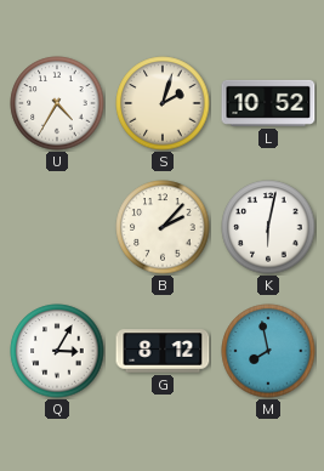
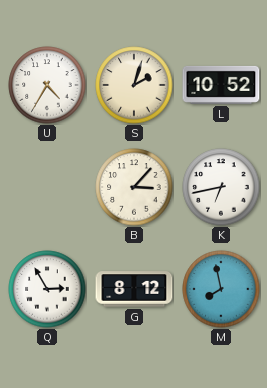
B: 2:07 -> 3:07 (134, 187)
K: 6:02 -> 6:43 (221, 187)
Q: 3:05 -> 2:55 (47, 289)
